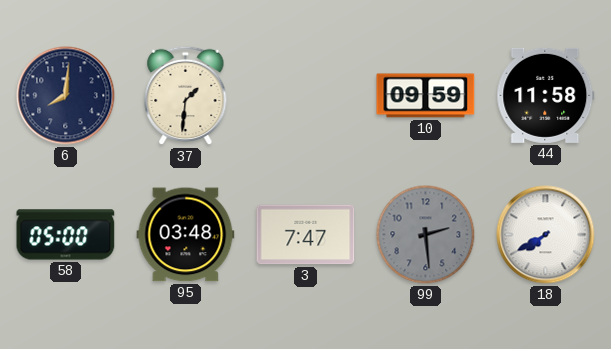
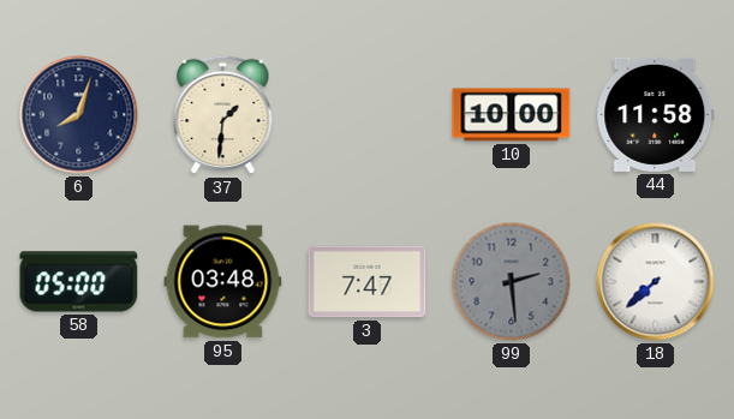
6: 8:01 -> 8:03 (79, 115)
10: 09:59 -> 10:00 (512, 115)
18: 7:40 -> 7:38 (656, 282)
